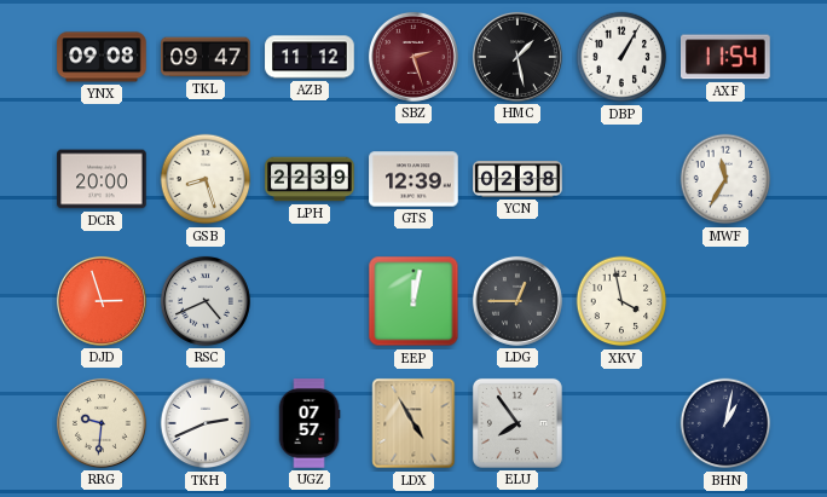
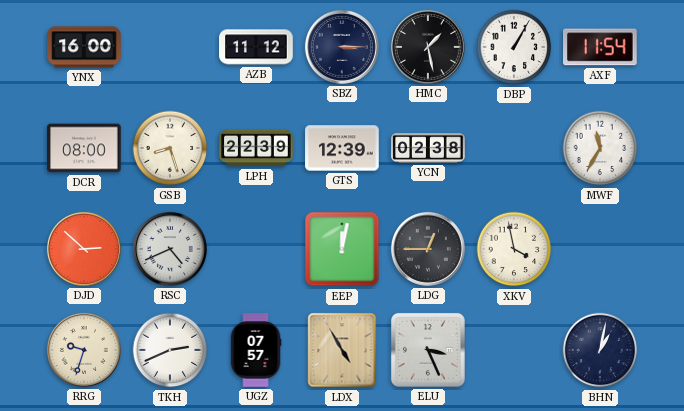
YNX: 09:08 -> 16:00 (84, 47)
TKL: 09:47 -> none (206, 57)
SBZ: 2:27 -> 3:15 (342, 47)
SBZ dial: burgundy -> navy (342, 47)
DCR: 20:00 -> 08:00 (84, 148)
DJD: 2:57 -> 2:52 (84, 249)
RRG: 9:31 -> 9:33 (84, 350)
ELU: 7:54 -> 3:26 (428, 350)
